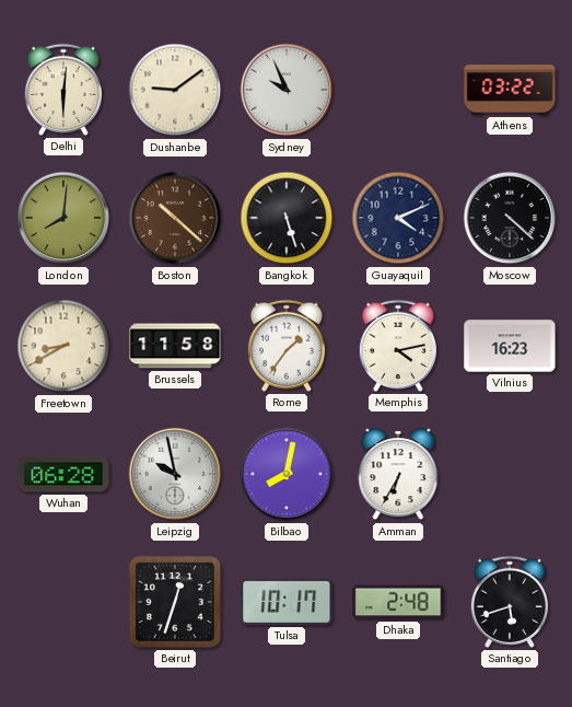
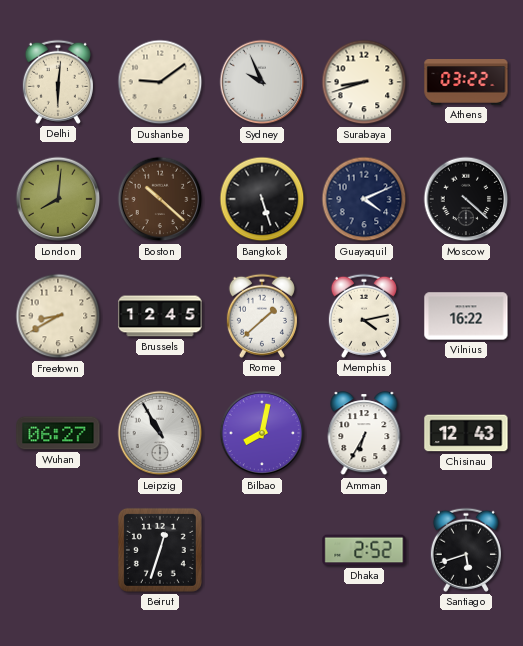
Surabaya: none -> 8:42 (364, 82)
Brussels: 11:58 -> 12:45 (160, 316)
Rome: 1:36 -> 1:38 (262, 316)
Vilnius: 16:23 -> 16:22 (466, 316)
Wuhan: 06:28 -> 06:27 (58, 433)
Leipzig: 9:58 -> 10:55 (160, 433)
Chisinau: none -> 12:43 (466, 433)
Tulsa: 10:17 -> none (287, 602)
Dhaka: 2:48 -> 2:52 (364, 550)
